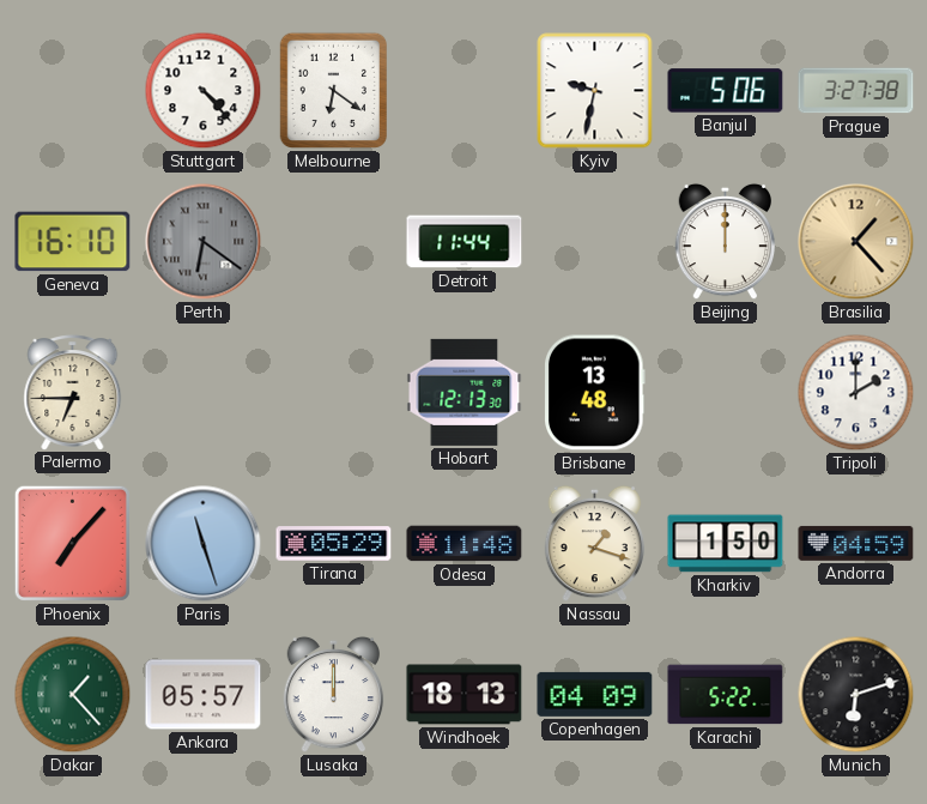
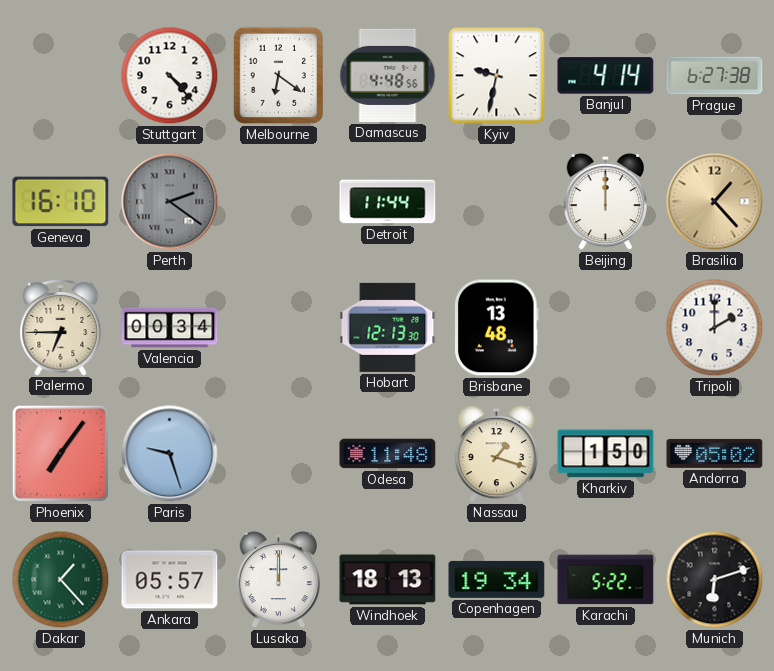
Damascus: none -> 4:48 (388, 75)
Banjul: 5:06 -> 4:14 (606, 76)
Prague: 3:27 -> 6:27 (715, 76)
Perth: 6:21 -> 2:21 (170, 202)
Valencia: none -> 00:34 (170, 328)
Phoenix: 7:07 -> 7:06 (60, 453)
Paris: 11:27 -> 9:27 (170, 454)
Tirana: 05:29 -> none (334, 544)
Andorra: 04:59 -> 05:02 (715, 453)
Copenhagen: 04:09 -> 19:34 (497, 579)
